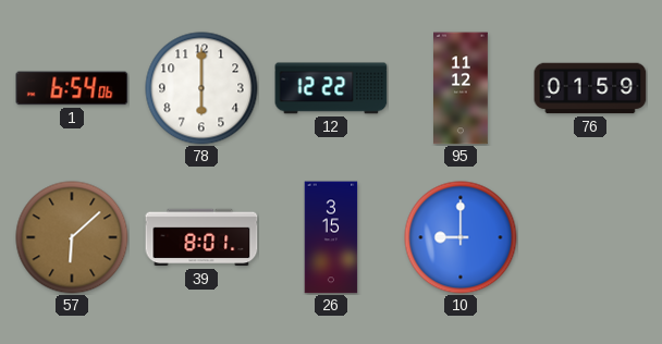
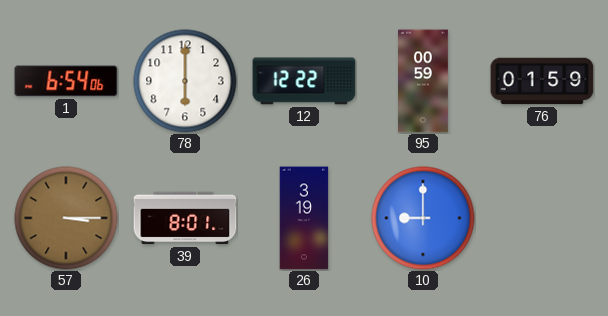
95: 11:12 -> 00:59 (424, 81)
57: 6:08 -> 3:15 (66, 218)
26: 3:15 -> 3:19 (304, 218)
